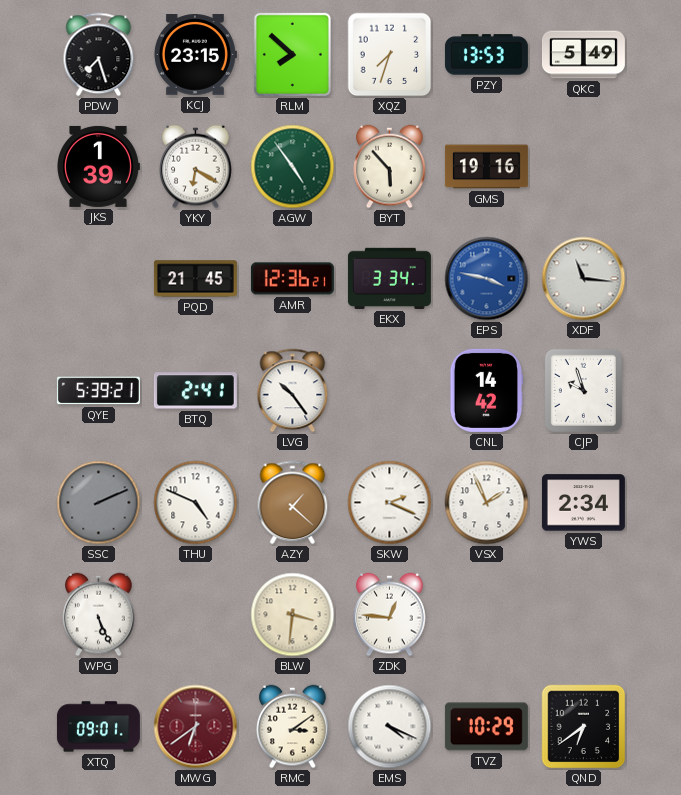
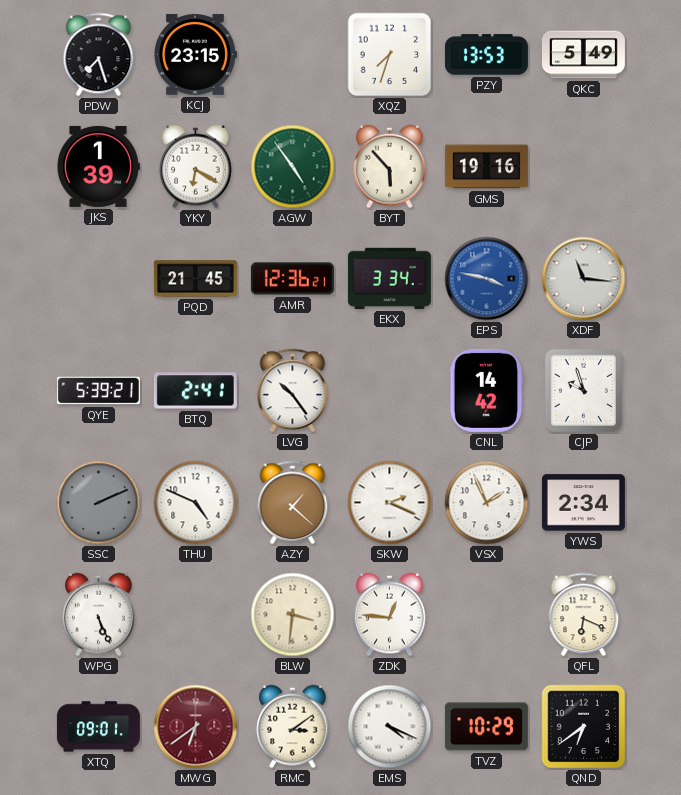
RLM: 7:52 -> none (292, 54)
QFL: none -> 6:19 (584, 615)
